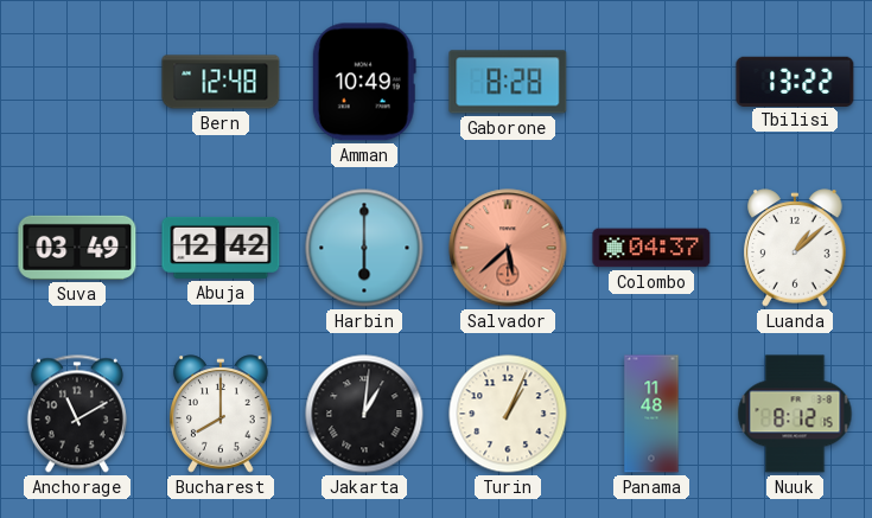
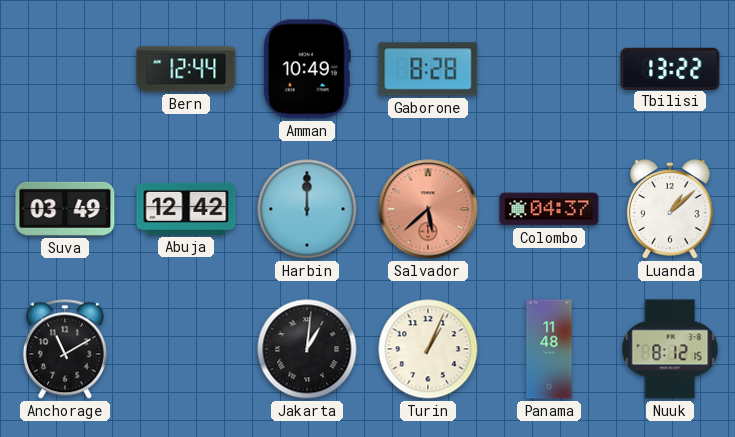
Bern: 12:48 -> 12:44 (186, 69)
Harbin: 6:00 -> 12:00 (307, 209)
Bucharest: 8:00 -> none (221, 414)
